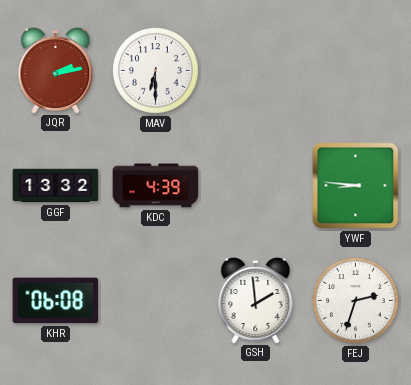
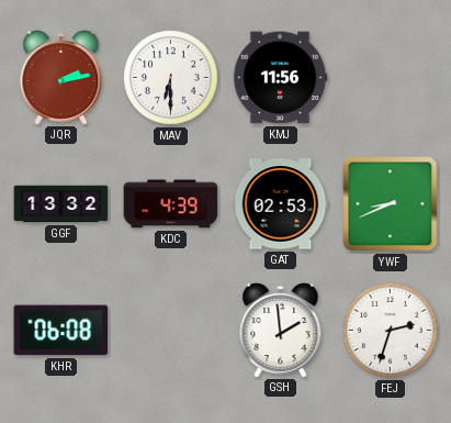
KMJ: none -> 11:56 (280, 78)
GAT: none -> 02:53 (281, 204)
YWF: 8:46 -> 8:41 (391, 204)
